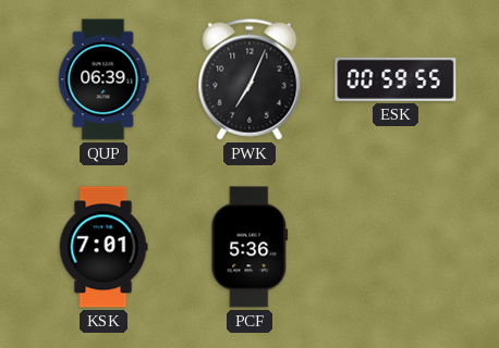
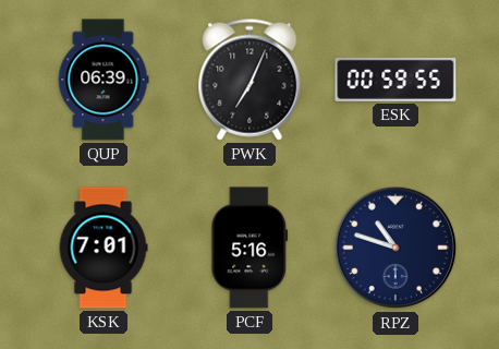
PCF: 5:36 -> 5:16 (249, 248)
RPZ: none -> 10:48 (395, 248)
